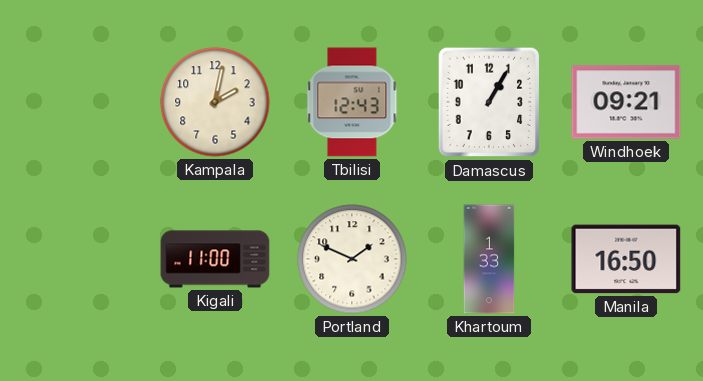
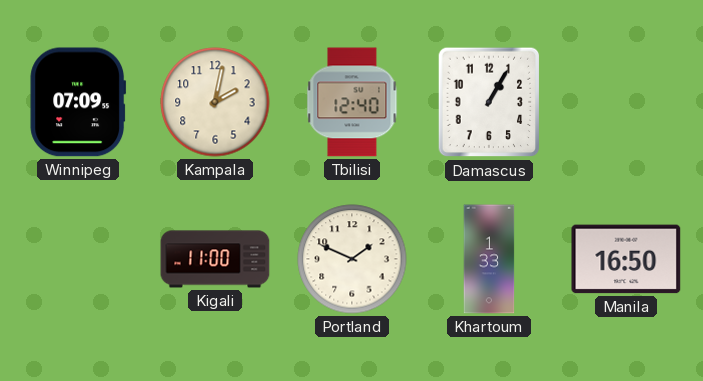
Winnipeg: none -> 07:09 (78, 102)
Tbilisi: 12:43 -> 12:40 (352, 102)
Windhoek: 09:21 -> none (626, 102)
